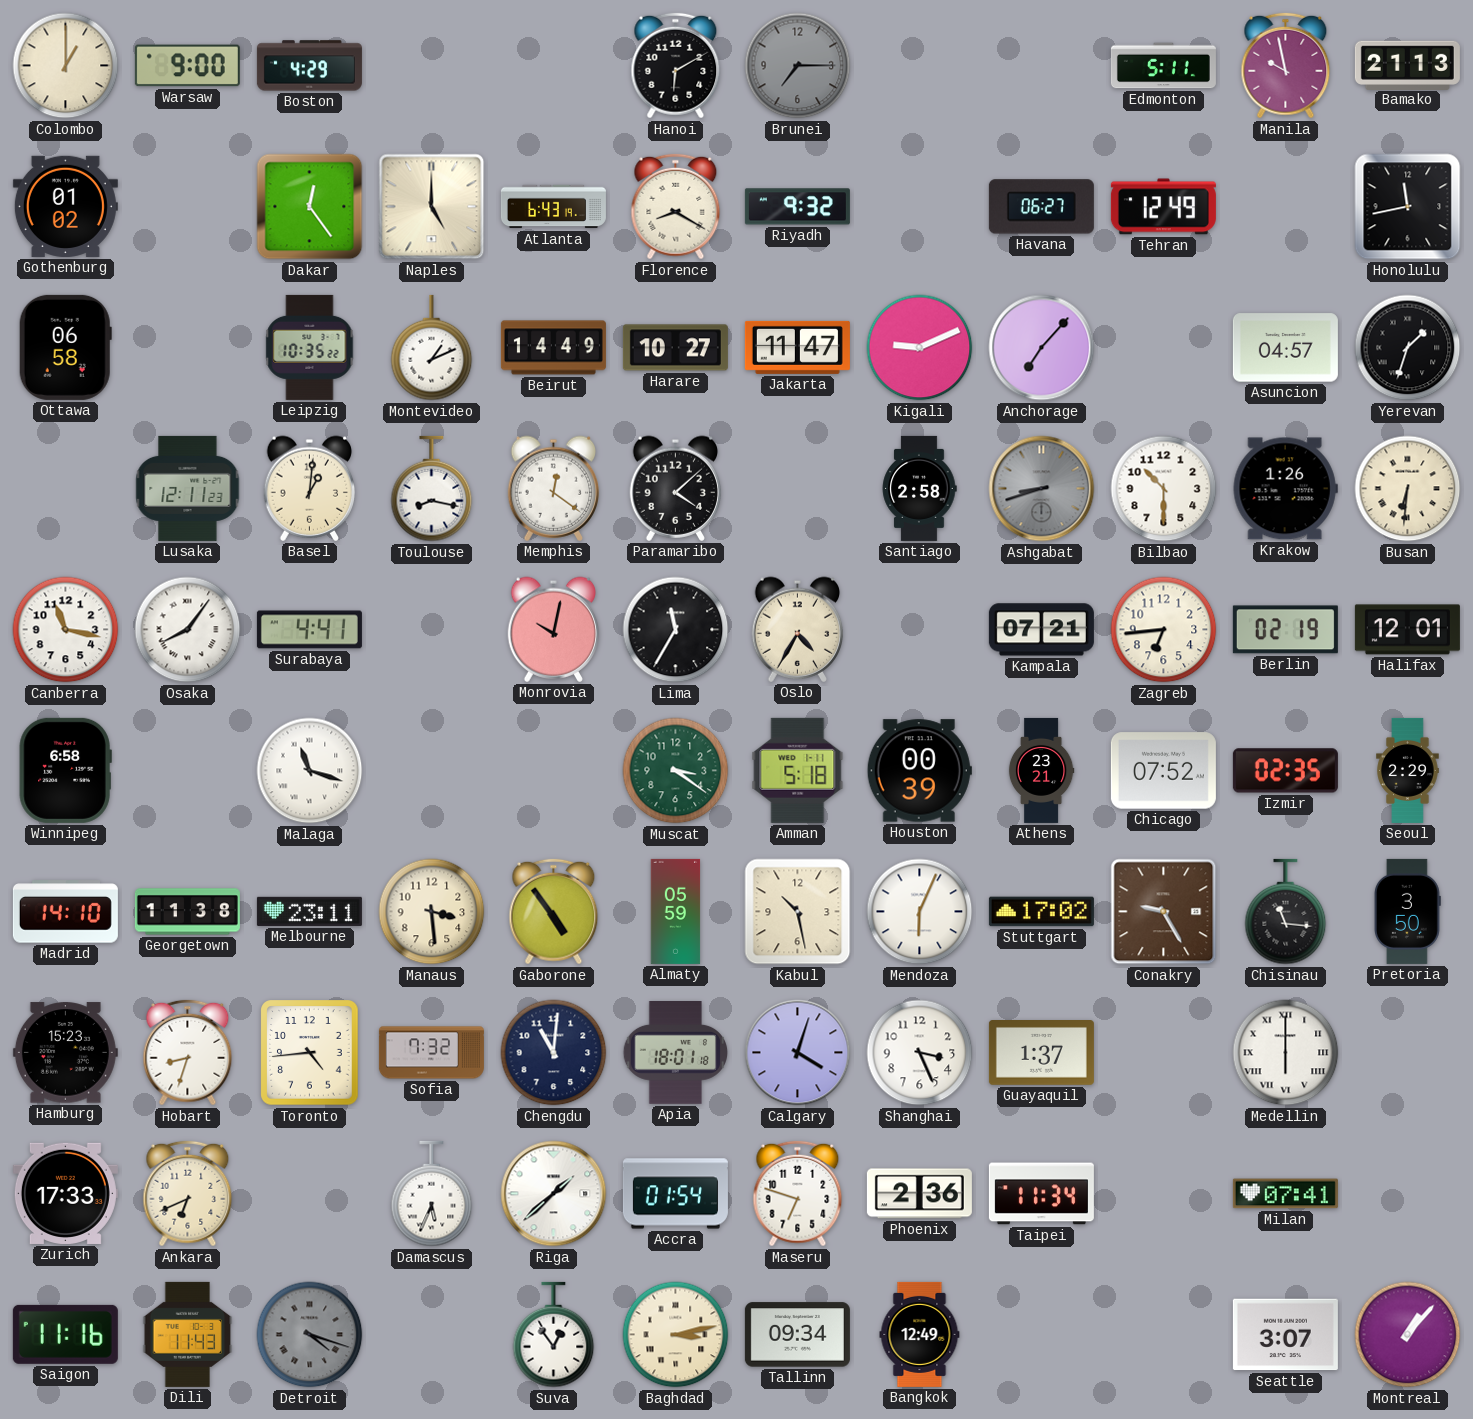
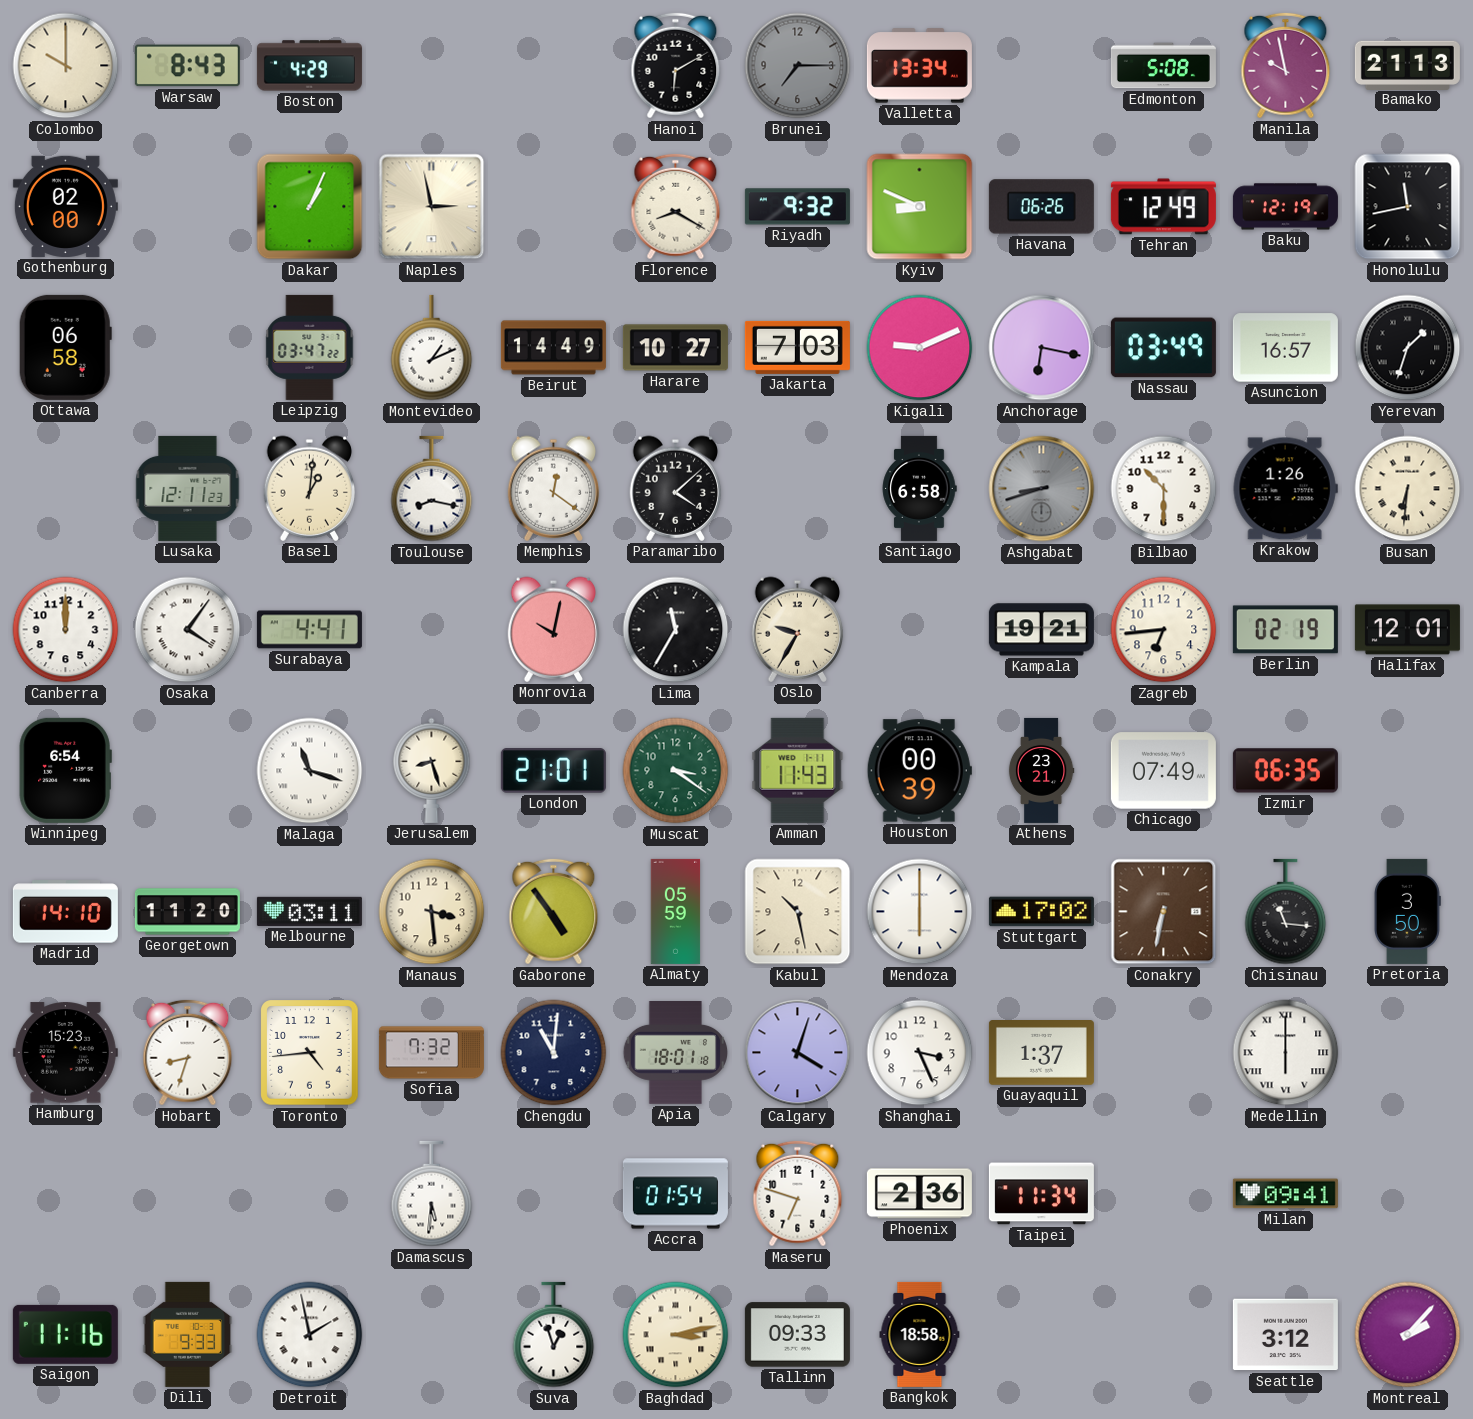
Colombo: 1:00 -> 10:00 (66, 66)
Warsaw: 9:00 -> 8:43 (187, 66)
Valletta: none -> 13:34 (919, 66)
Edmonton: 5:11 -> 5:08 (1163, 66)
Gothenburg: 01:02 -> 02:00 (65, 206)
Dakar: 12:24 -> 1:04 (310, 207)
Naples: 5:00 -> 2:58 (432, 207)
Atlanta: 6:43 -> none (553, 207)
Kyiv: none -> 8:49 (920, 207)
Havana: 06:27 -> 06:26 (1041, 207)
Baku: none -> 12:19 (1285, 207)
Leipzig: 10:35 -> 03:47 (310, 347)
Jakarta: 11:47 -> 7:03 (797, 347)
Anchorage: 7:07 -> 6:17 (1042, 348)
Nassau: none -> 03:49 (1163, 348)
Asuncion: 04:57 -> 16:57 (1285, 348)
Santiago: 2:58 -> 6:58 (919, 488)
Canberra: 11:17 -> 12:00 (66, 630)
Osaka: 8:06 -> 4:06 (188, 630)
Oslo: 4:35 -> 9:35 (798, 629)
Kampala: 07:21 -> 19:21 (1041, 630)
Winnipeg: 6:58 -> 6:54 (65, 770)
Jerusalem: none -> 8:27 (432, 770)
London: none -> 21:01 (553, 771)
Amman: 5:18 -> 11:43 (798, 770)
Chicago: 07:52 -> 07:49 (1163, 771)
Izmir: 02:35 -> 06:35 (1285, 771)
Seoul: 2:29 -> none (1408, 770)
Georgetown: 11:38 -> 11:20 (187, 912)
Melbourne: 23:11 -> 03:11 (309, 911)
Mendoza: 6:04 -> 6:00 (920, 912)
Conakry: 9:25 -> 6:32 (1164, 912)
Zurich: 17:33 -> none (65, 1193)
Ankara: 6:41 -> none (188, 1194)
Damascus: 5:34 -> 5:31 (432, 1194)
Riga: 1:38 -> none (554, 1194)
Milan: 07:41 -> 09:41 (1285, 1194)
Dili: 11:43 -> 9:33 (188, 1334)
Detroit: 4:18 -> 1:58 (310, 1335)
Detroit dial: grey -> white (310, 1335)
Suva: 12:54 -> 12:57 (554, 1335)
Tallinn: 09:34 -> 09:33 (797, 1335)
Bangkok: 12:49 -> 18:58 (920, 1334)
Seattle: 3:07 -> 3:12 (1285, 1335)
Montreal: 1:07 -> 2:07 (1408, 1335)
